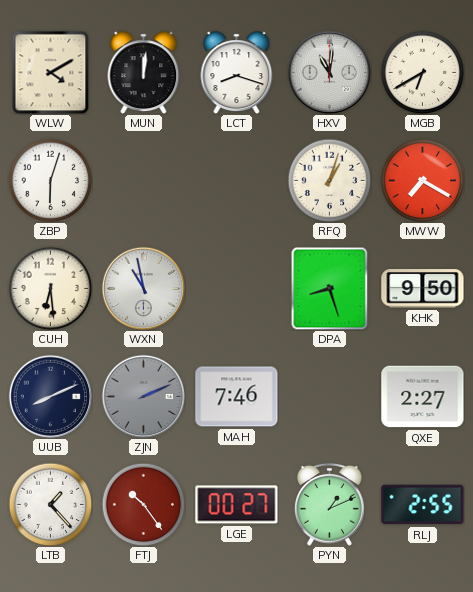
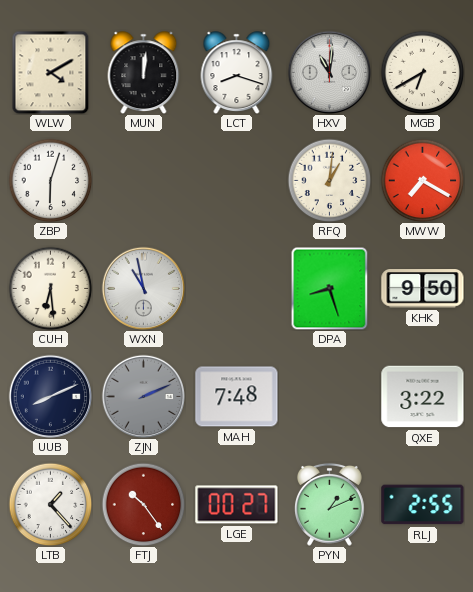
RFQ: 1:03 -> 1:01 (329, 180)
MAH: 7:46 -> 7:48 (237, 397)
QXE: 2:27 -> 3:22 (423, 397)
